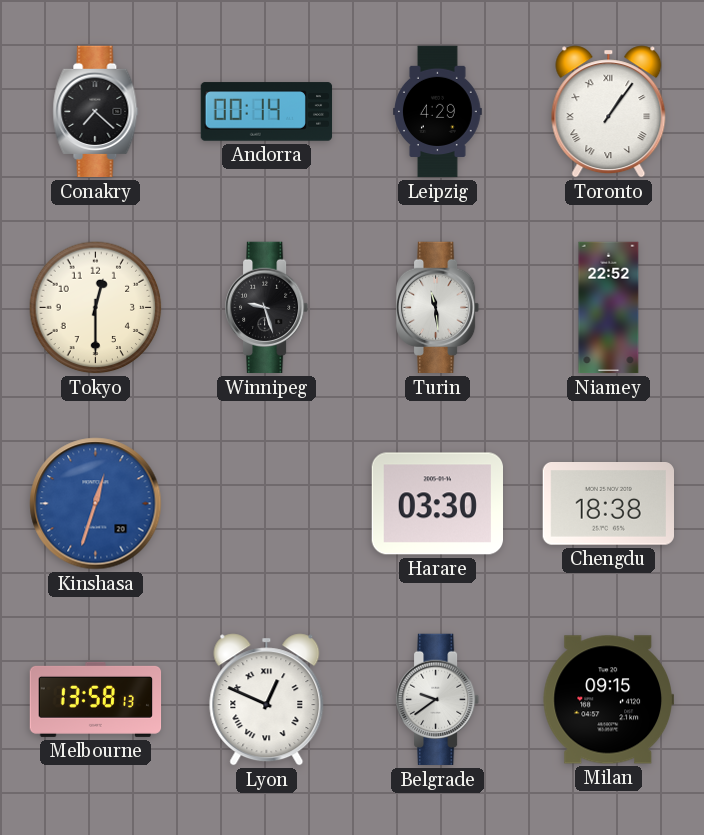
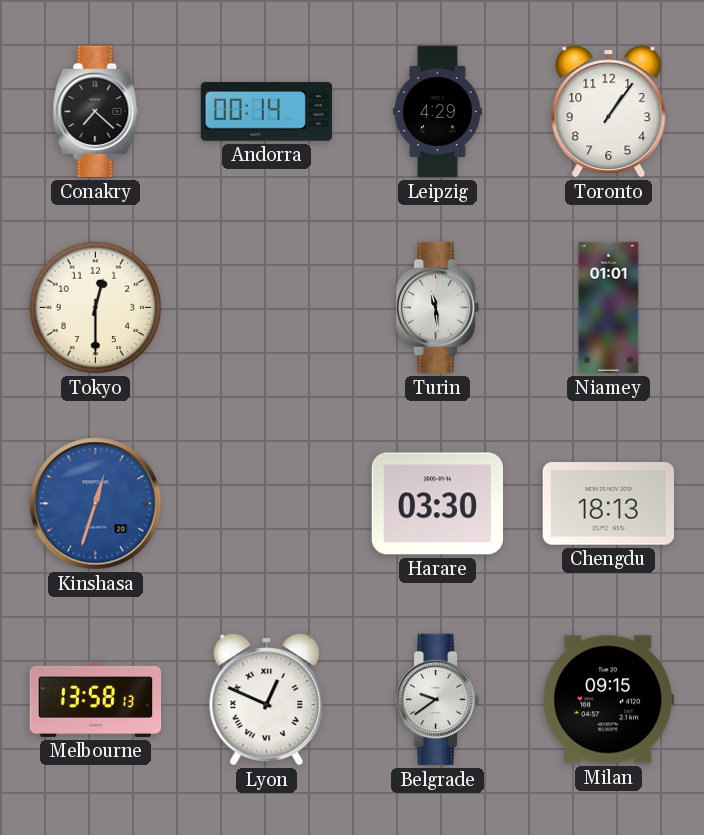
Toronto numerals: Roman -> Arabic (609, 112)
Winnipeg: 9:27 -> none (268, 308)
Niamey: 22:52 -> 01:01 (609, 308)
Chengdu: 18:38 -> 18:13 (608, 504)
